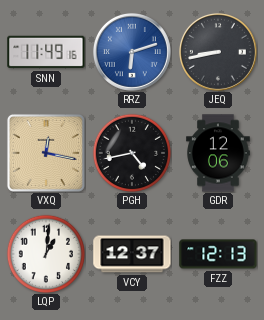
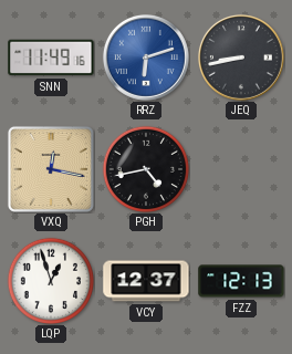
GDR: 12:06 -> none (218, 153)
LQP: 1:01 -> 12:57 (50, 280)
